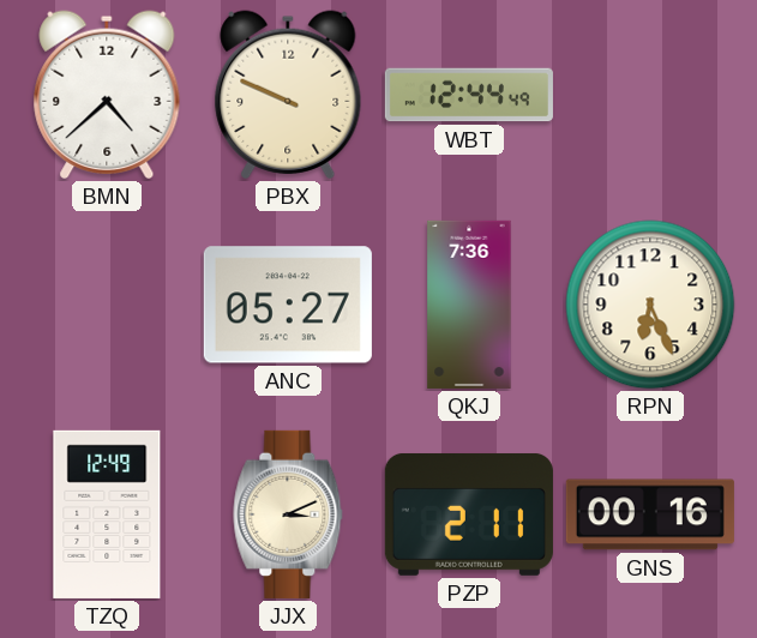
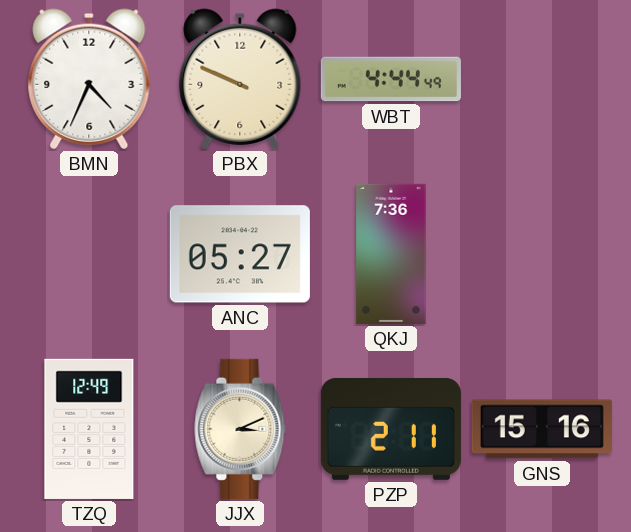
BMN: 4:38 -> 4:34 (89, 79)
WBT: 12:44 -> 4:44 (391, 79)
RPN: 6:26 -> none (650, 305)
GNS: 00:16 -> 15:16 (542, 429)
